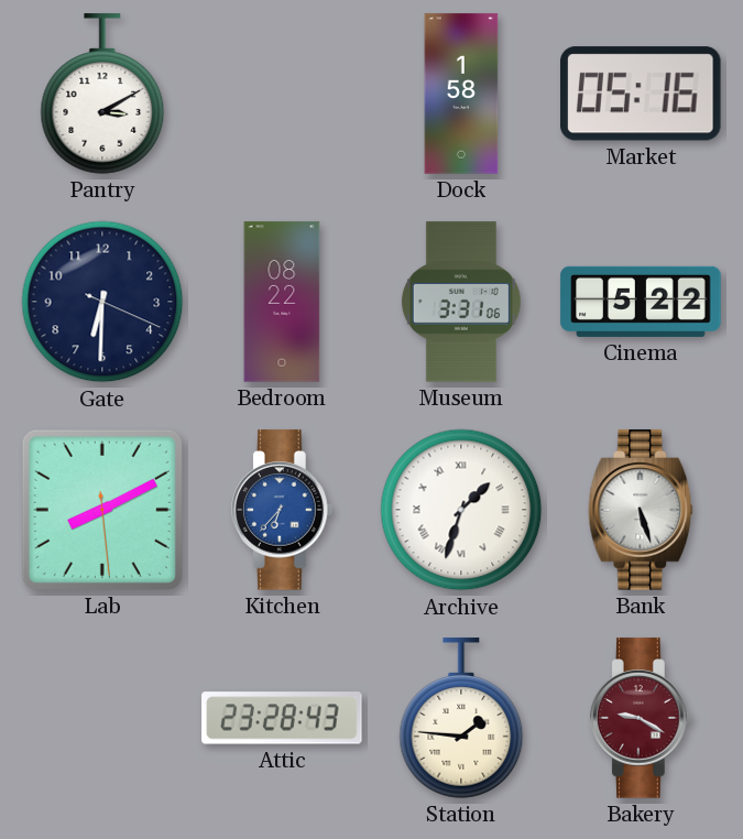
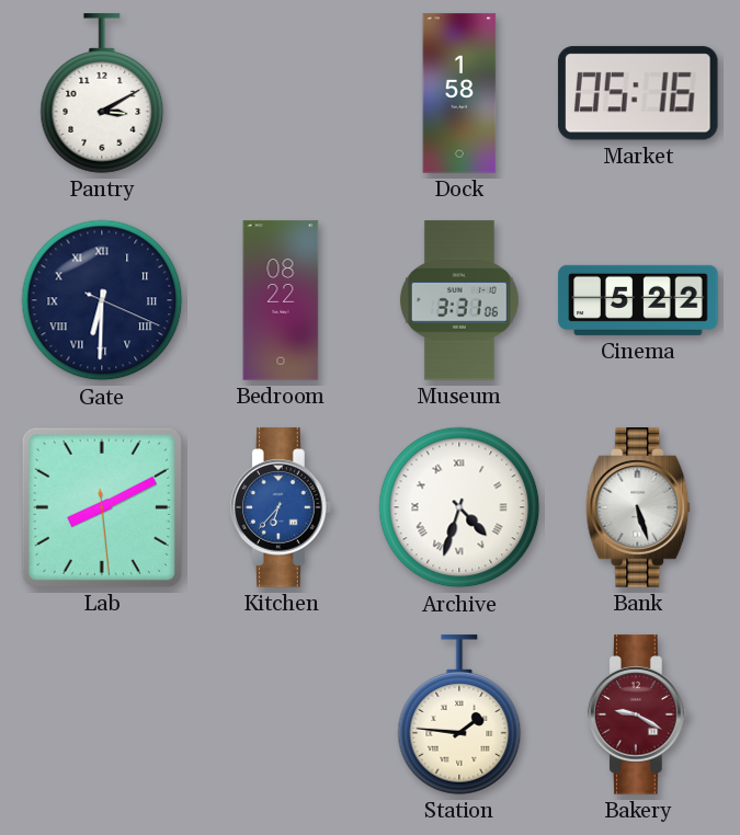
Gate numerals: Arabic -> Roman (102, 300)
Archive: 1:33 -> 4:33 (459, 507)
Attic: 23:28 -> none (282, 718)
